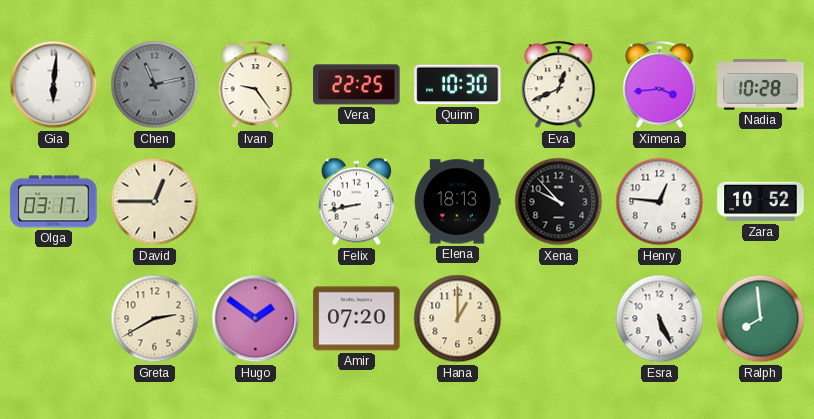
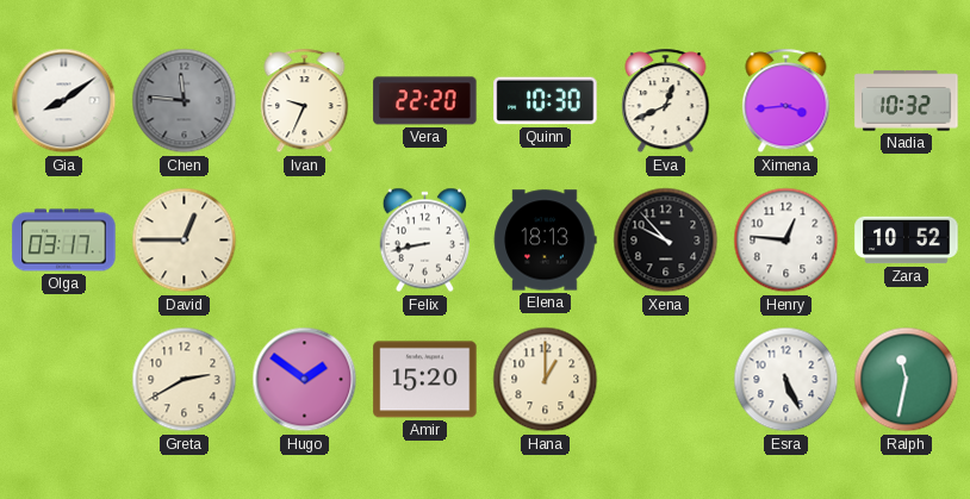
Gia: 6:01 -> 8:09 (64, 101)
Chen: 11:13 -> 11:46 (185, 101)
Ivan: 9:24 -> 9:34 (305, 101)
Vera: 22:25 -> 22:20 (425, 101)
Nadia: 10:28 -> 10:32 (907, 101)
Amir: 07:20 -> 15:20 (425, 380)
Ralph: 7:59 -> 11:32 (907, 380)
